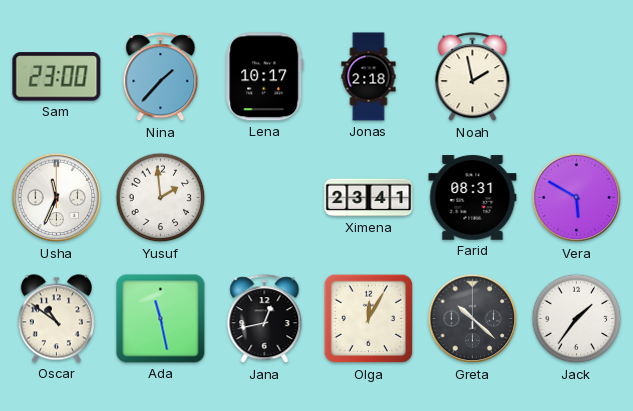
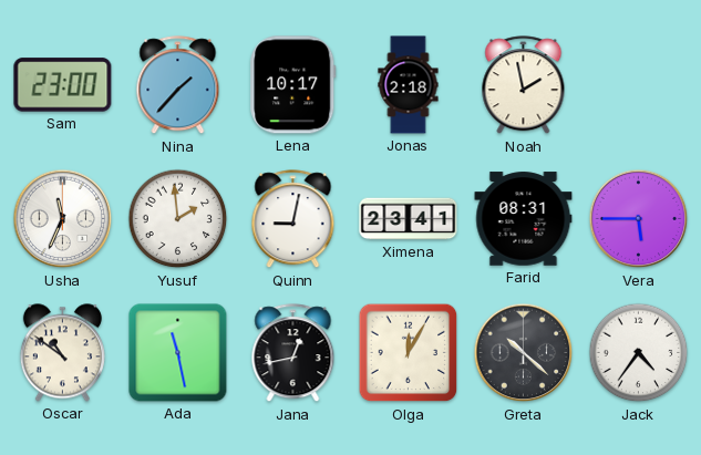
Quinn: none -> 9:02 (293, 219)
Vera: 5:50 -> 5:45 (639, 219)
Jack: 1:36 -> 4:36 (639, 353)
